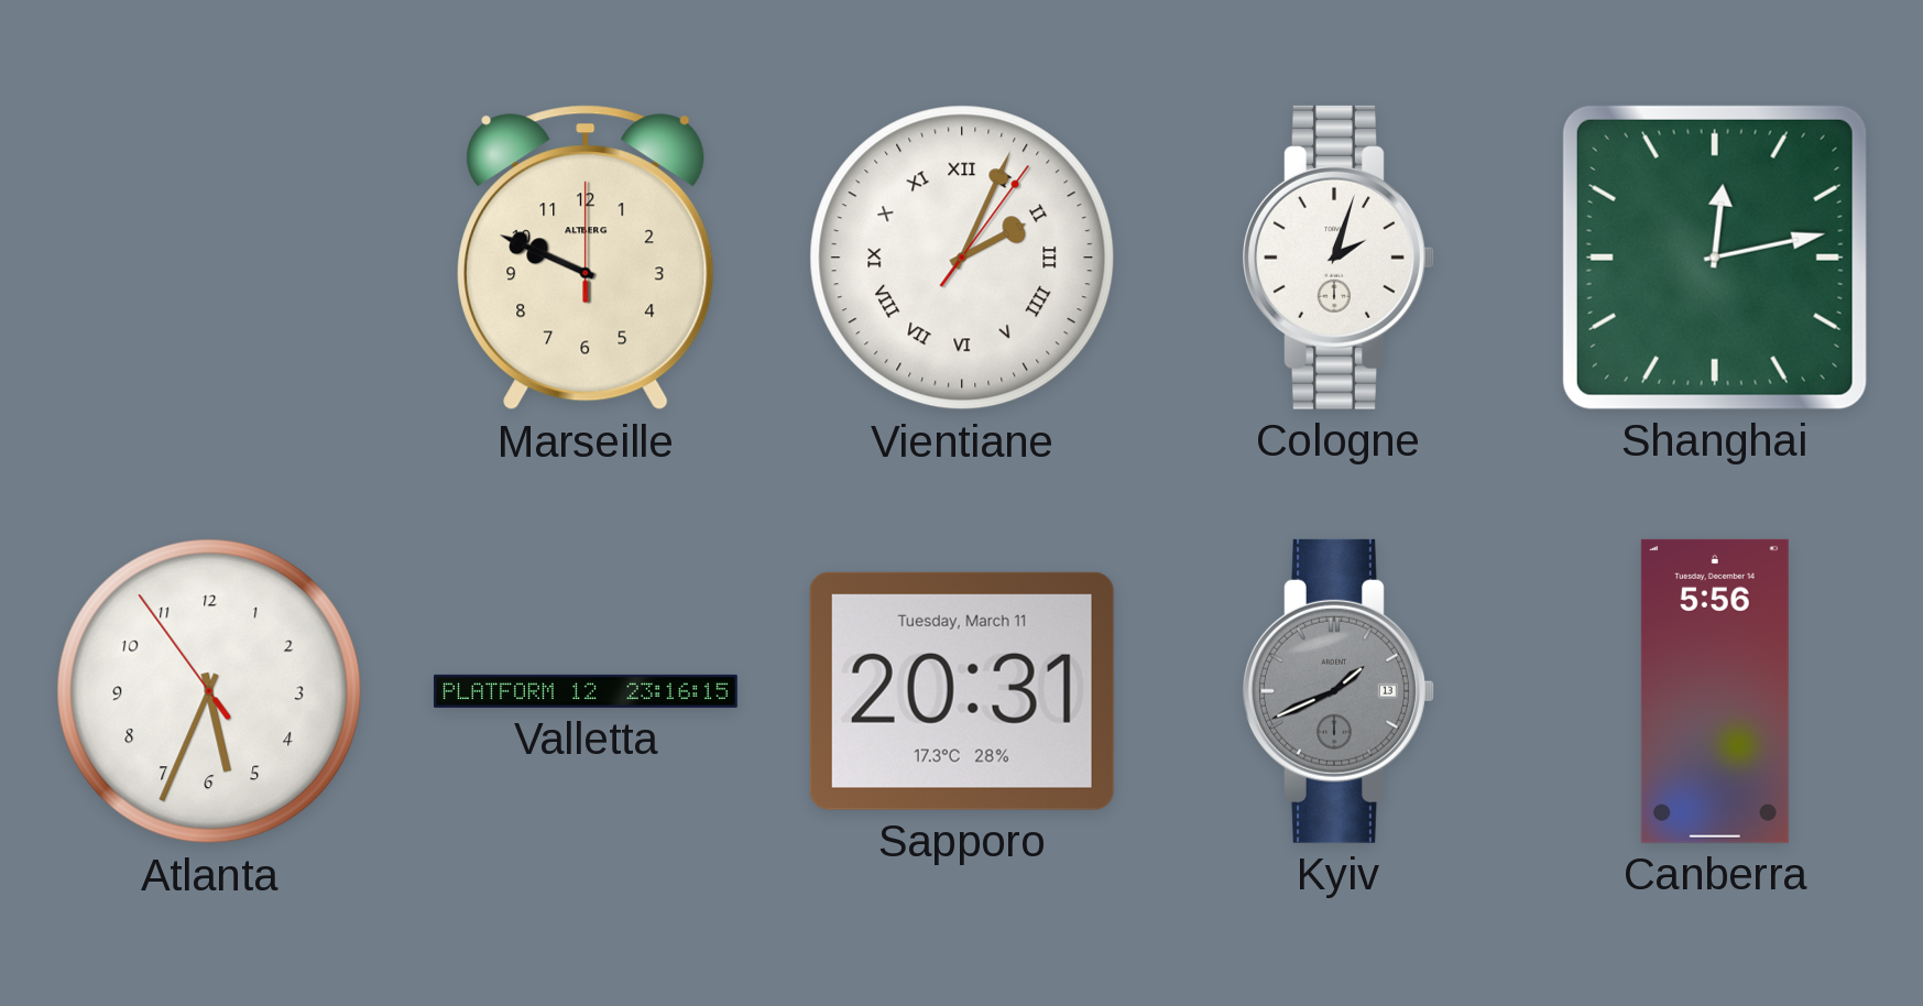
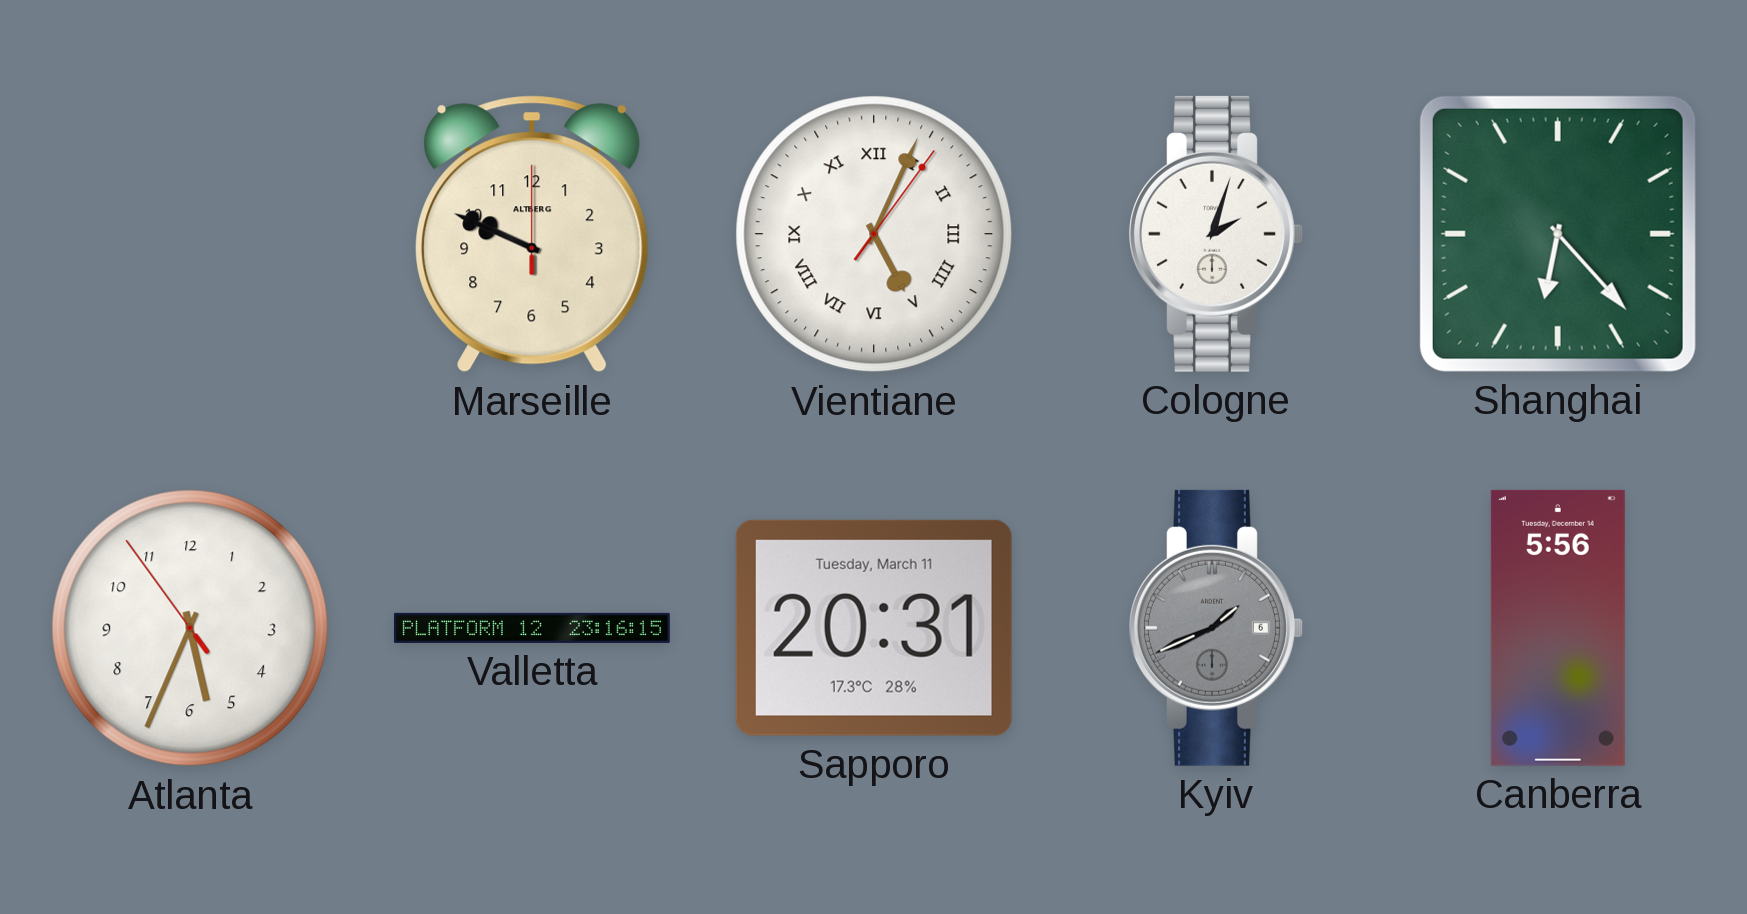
Vientiane: 2:04 -> 5:04 (874, 234)
Shanghai: 12:13 -> 6:23 (1558, 234)
Kyiv date: 13 -> 6 (1216, 628)
